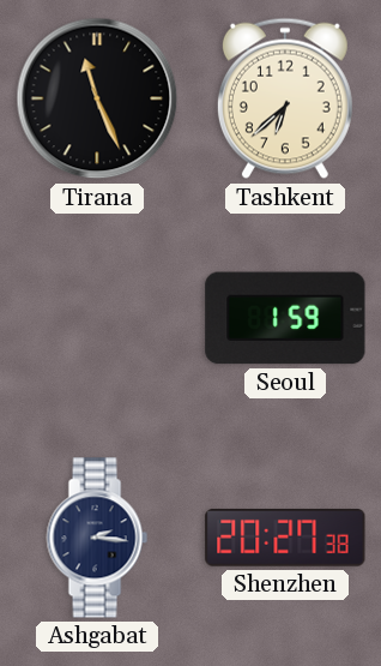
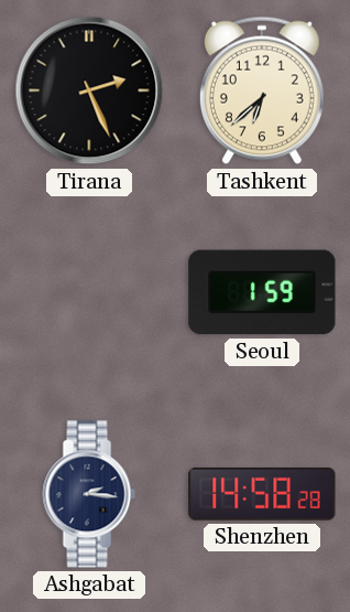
Tirana: 11:26 -> 2:26 (89, 90)
Shenzhen: 20:27 -> 14:58 (262, 494)
